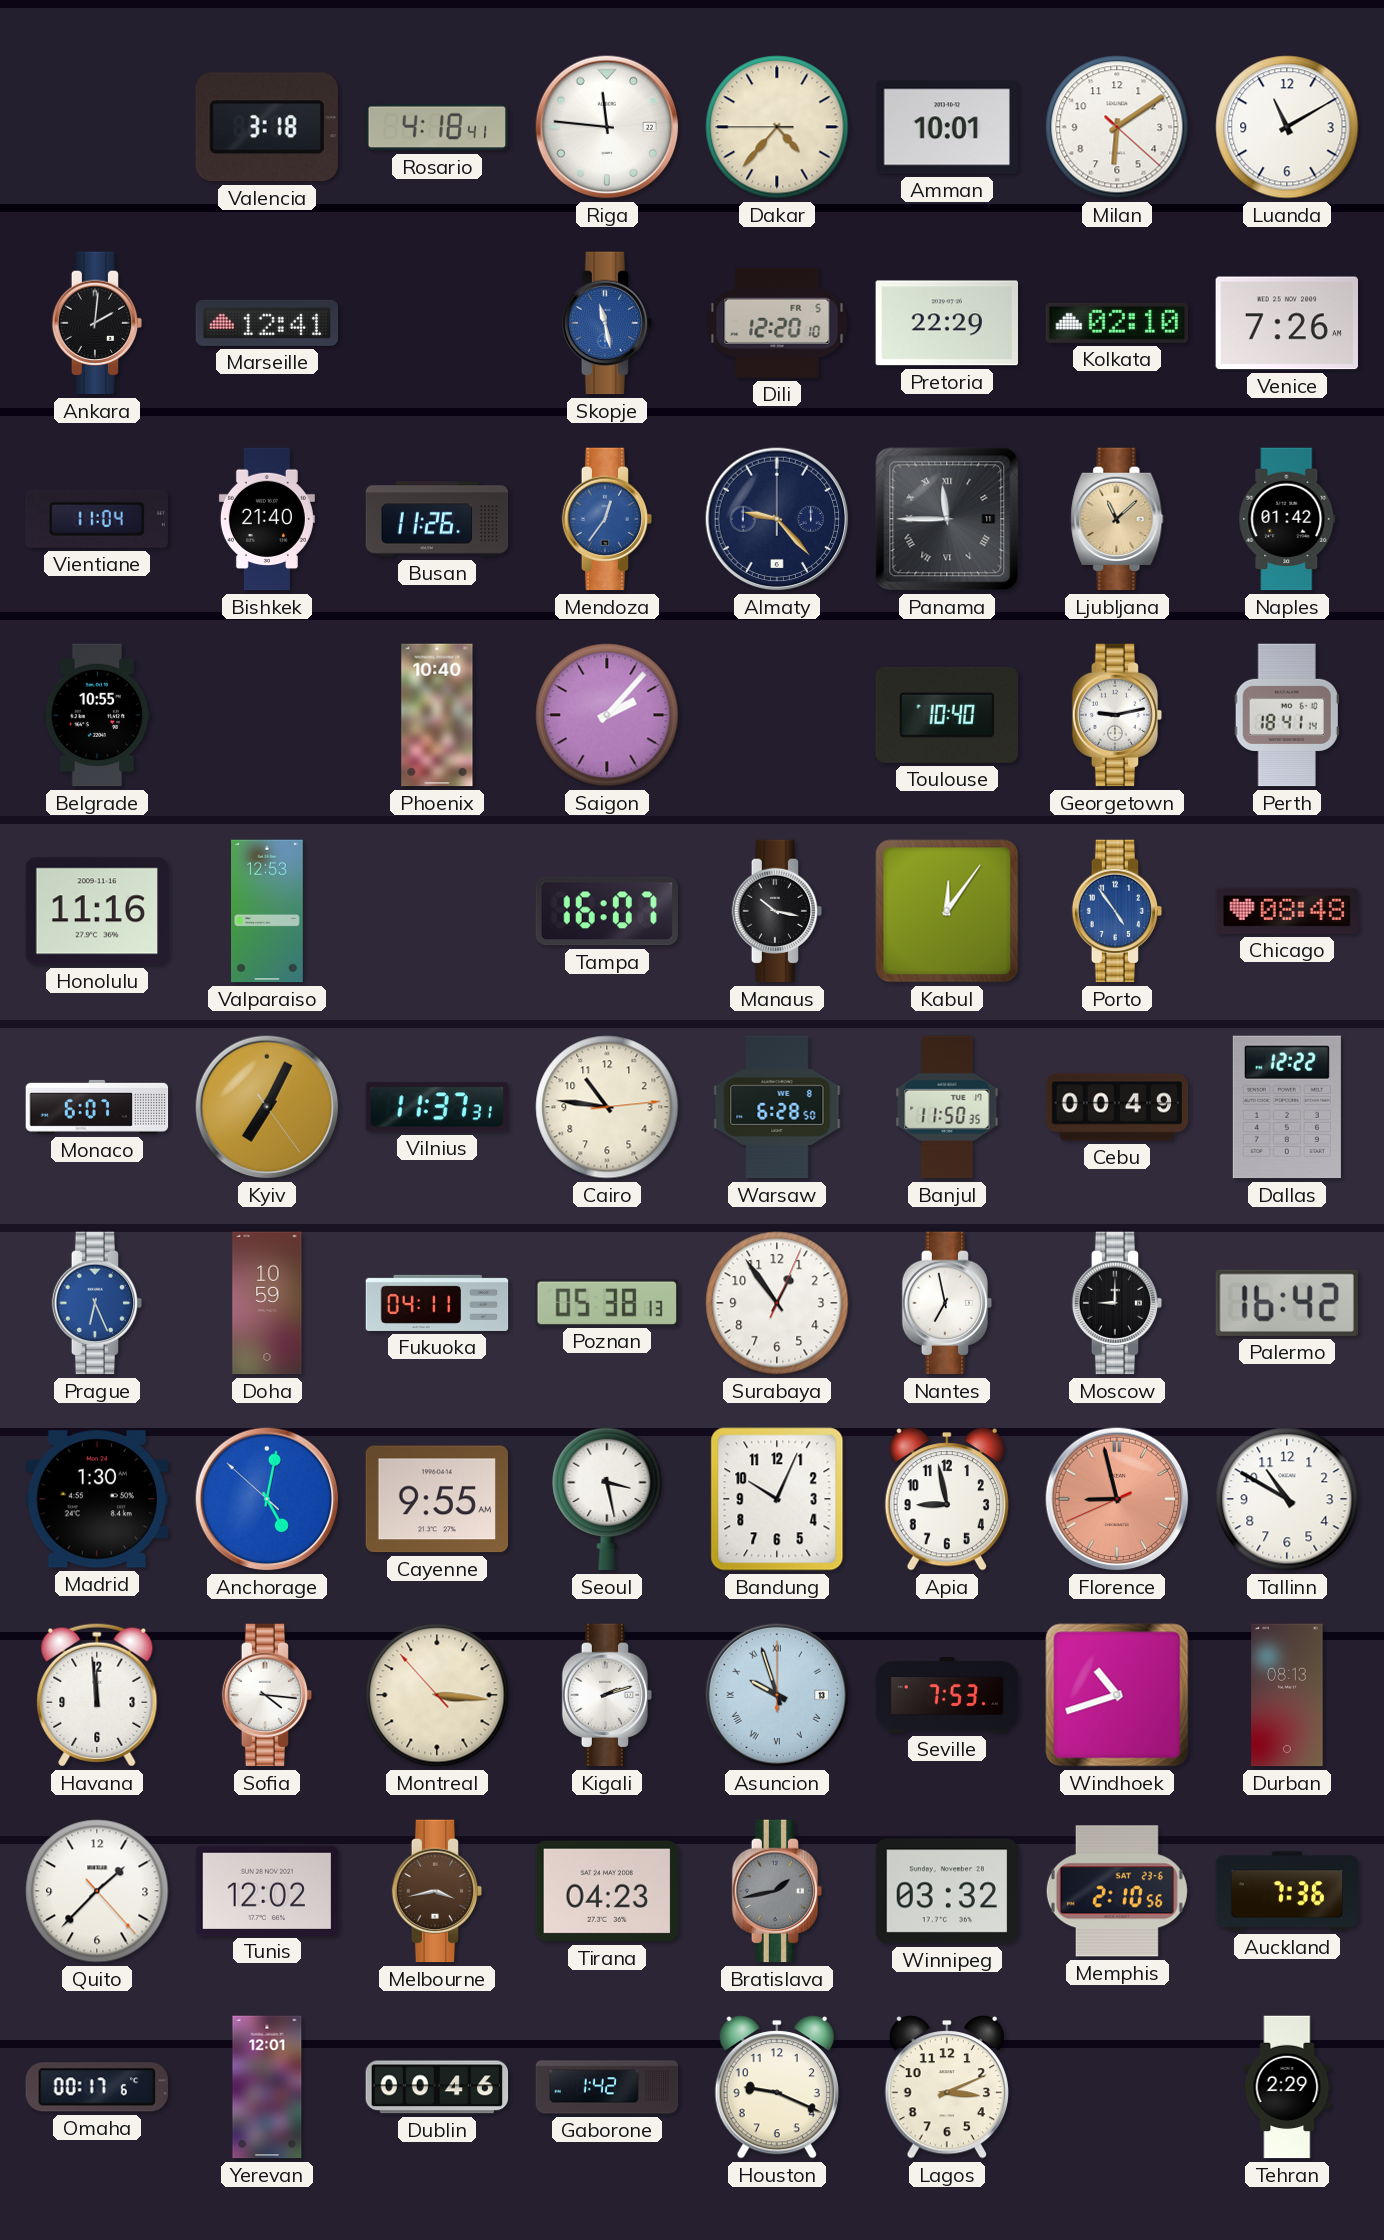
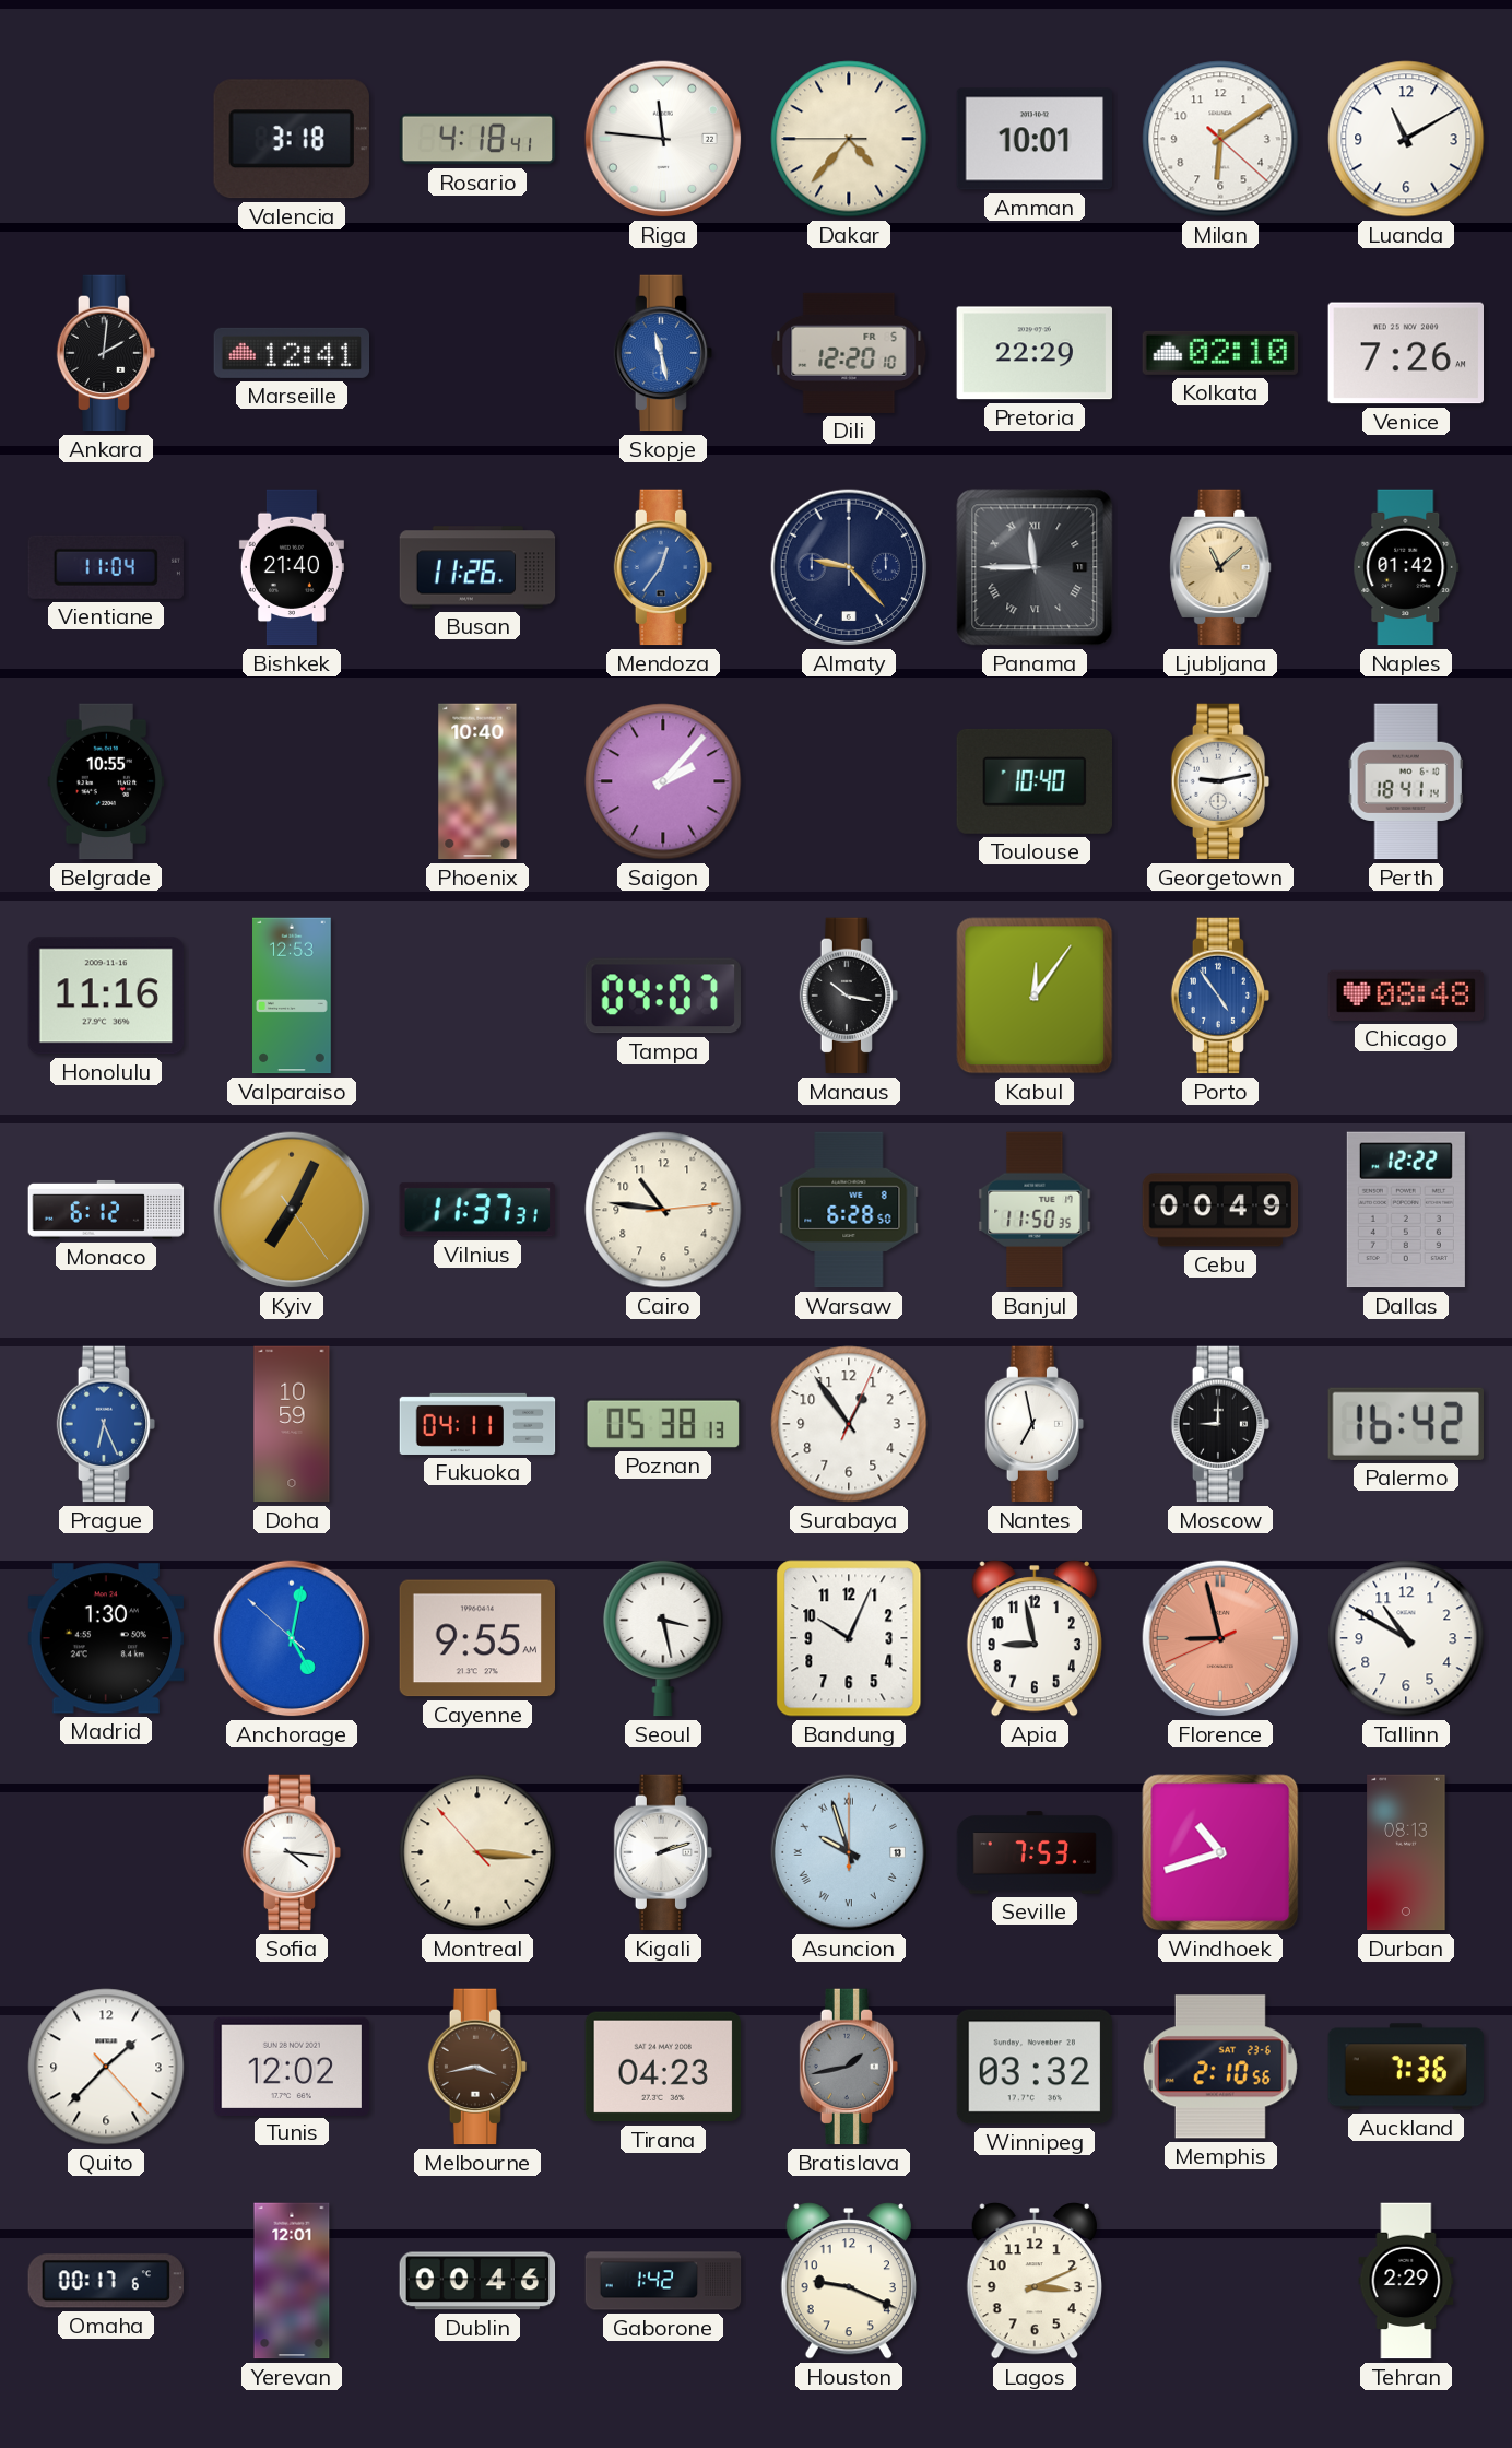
Tampa: 16:07 -> 04:07 (662, 996)
Monaco: 6:07 -> 6:12 (106, 1210)
Havana: 11:59 -> none (97, 1695)
